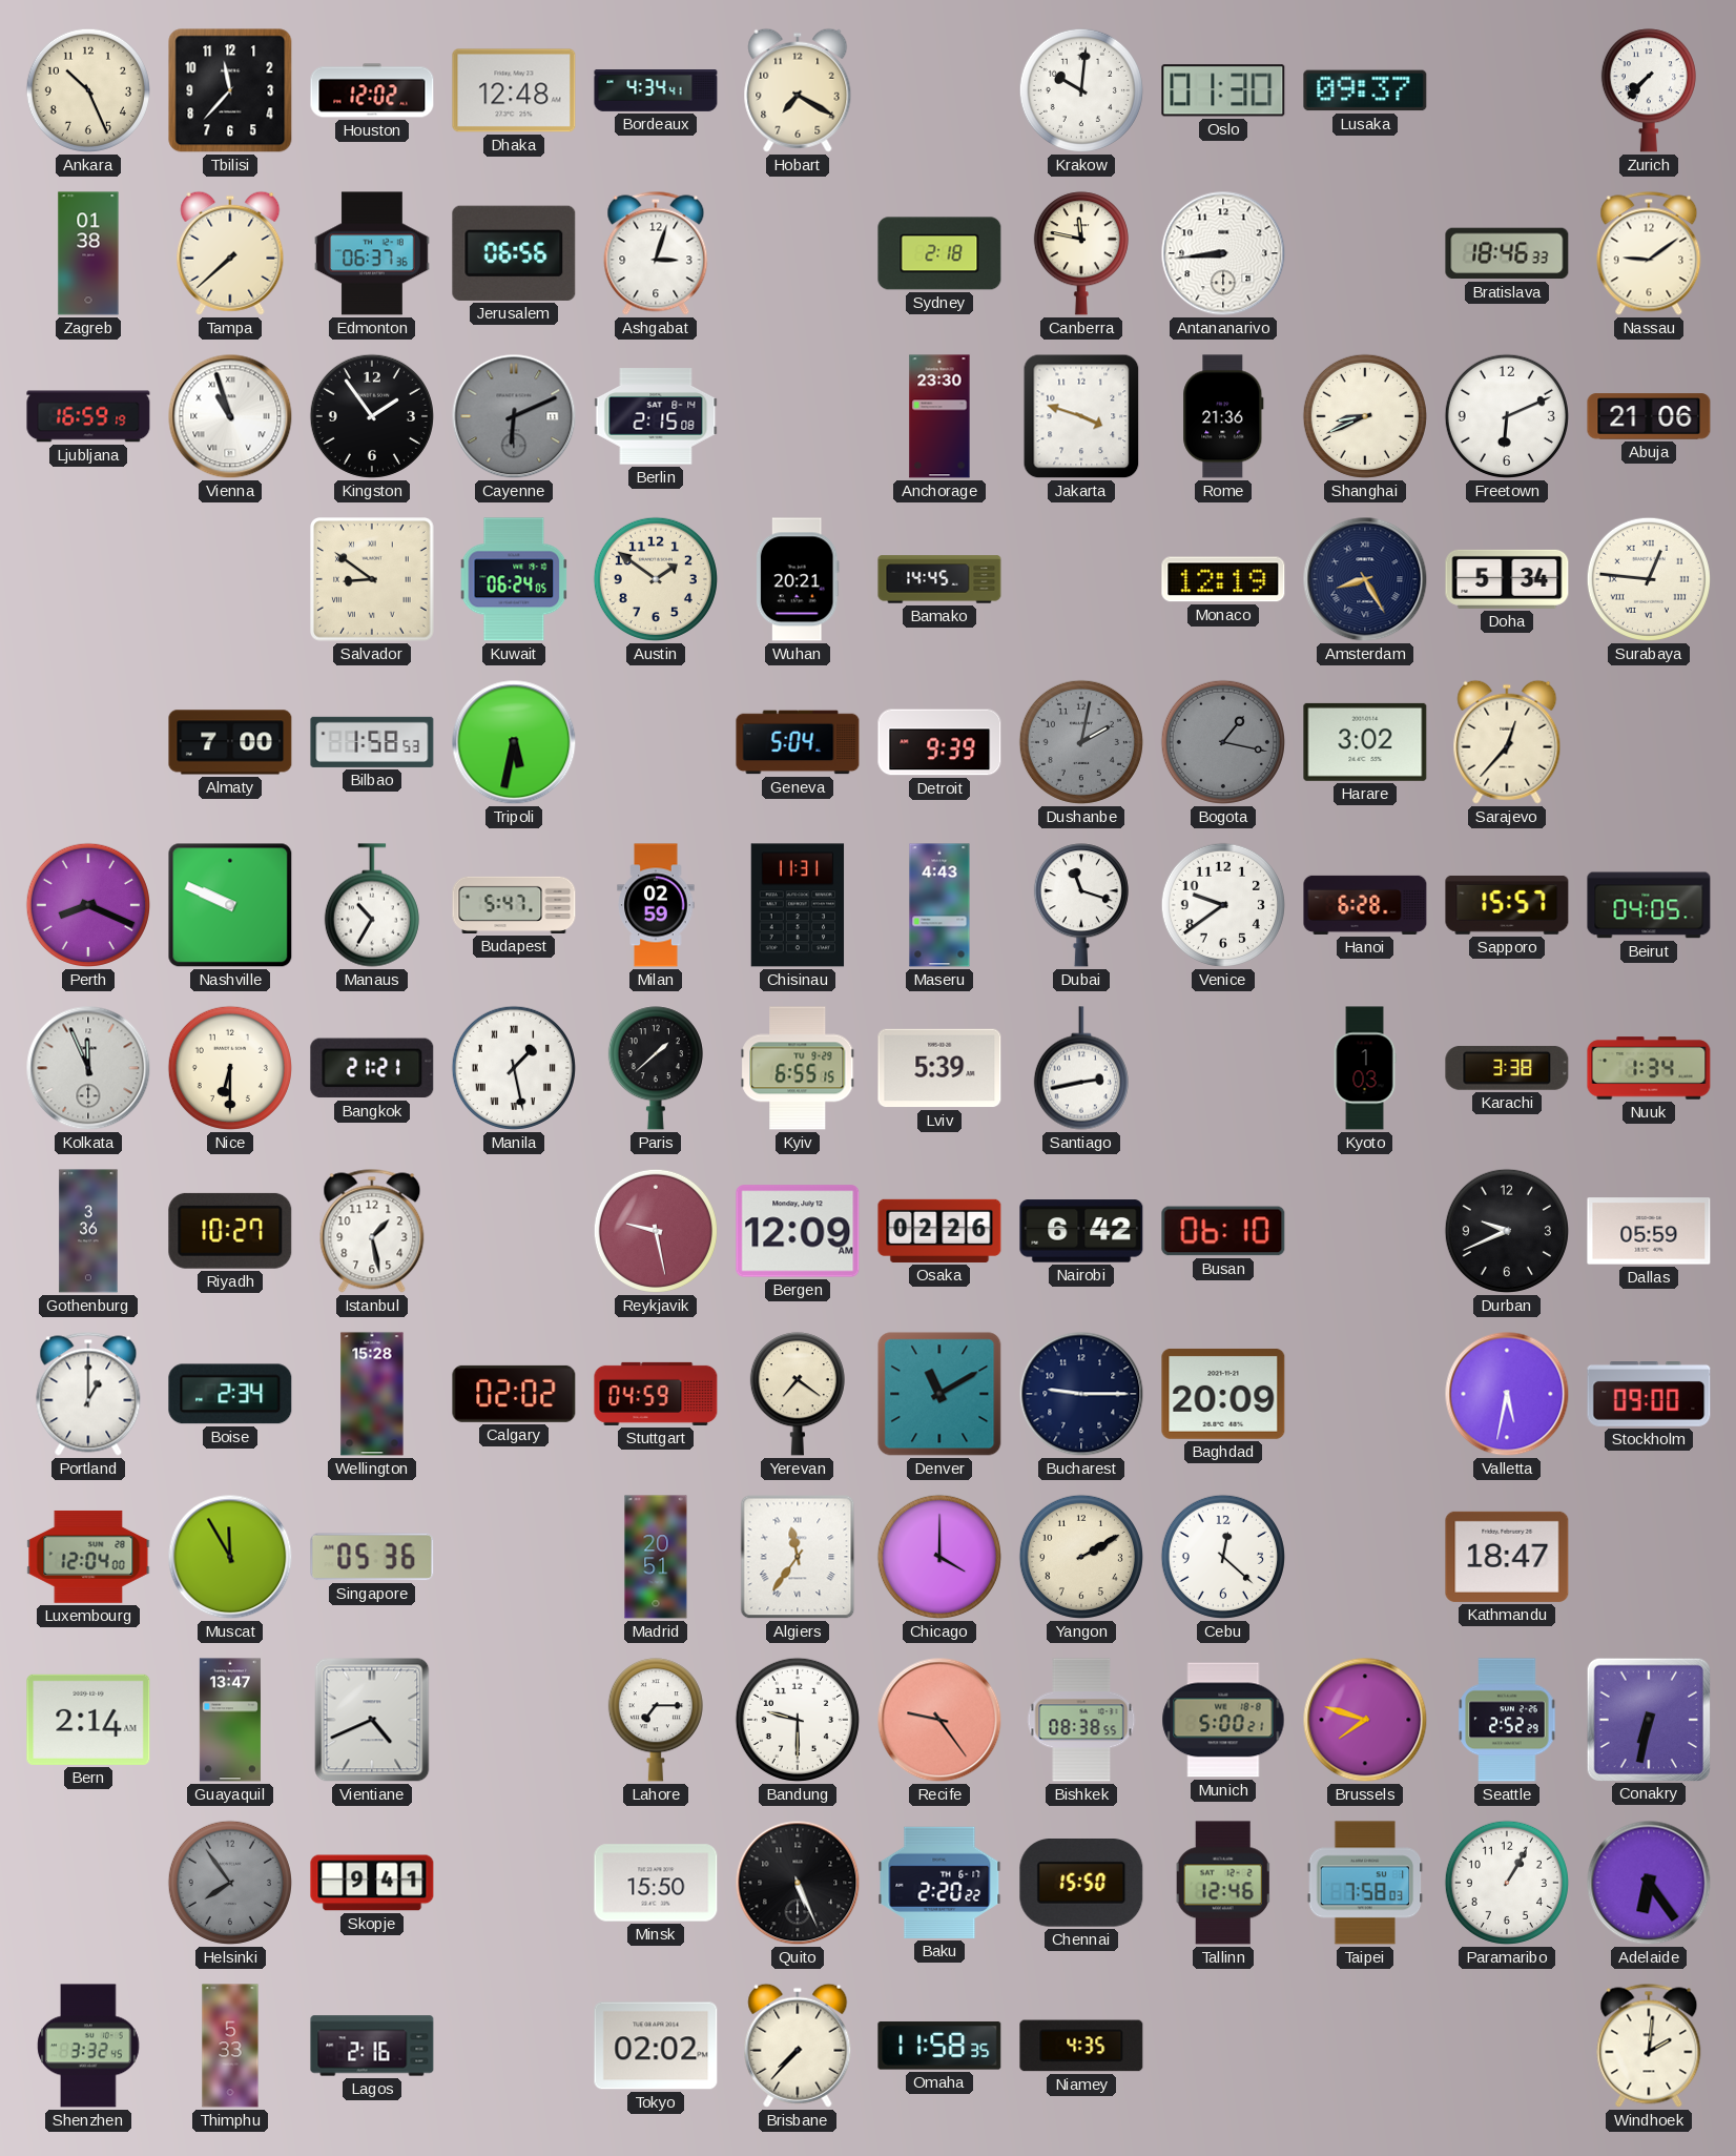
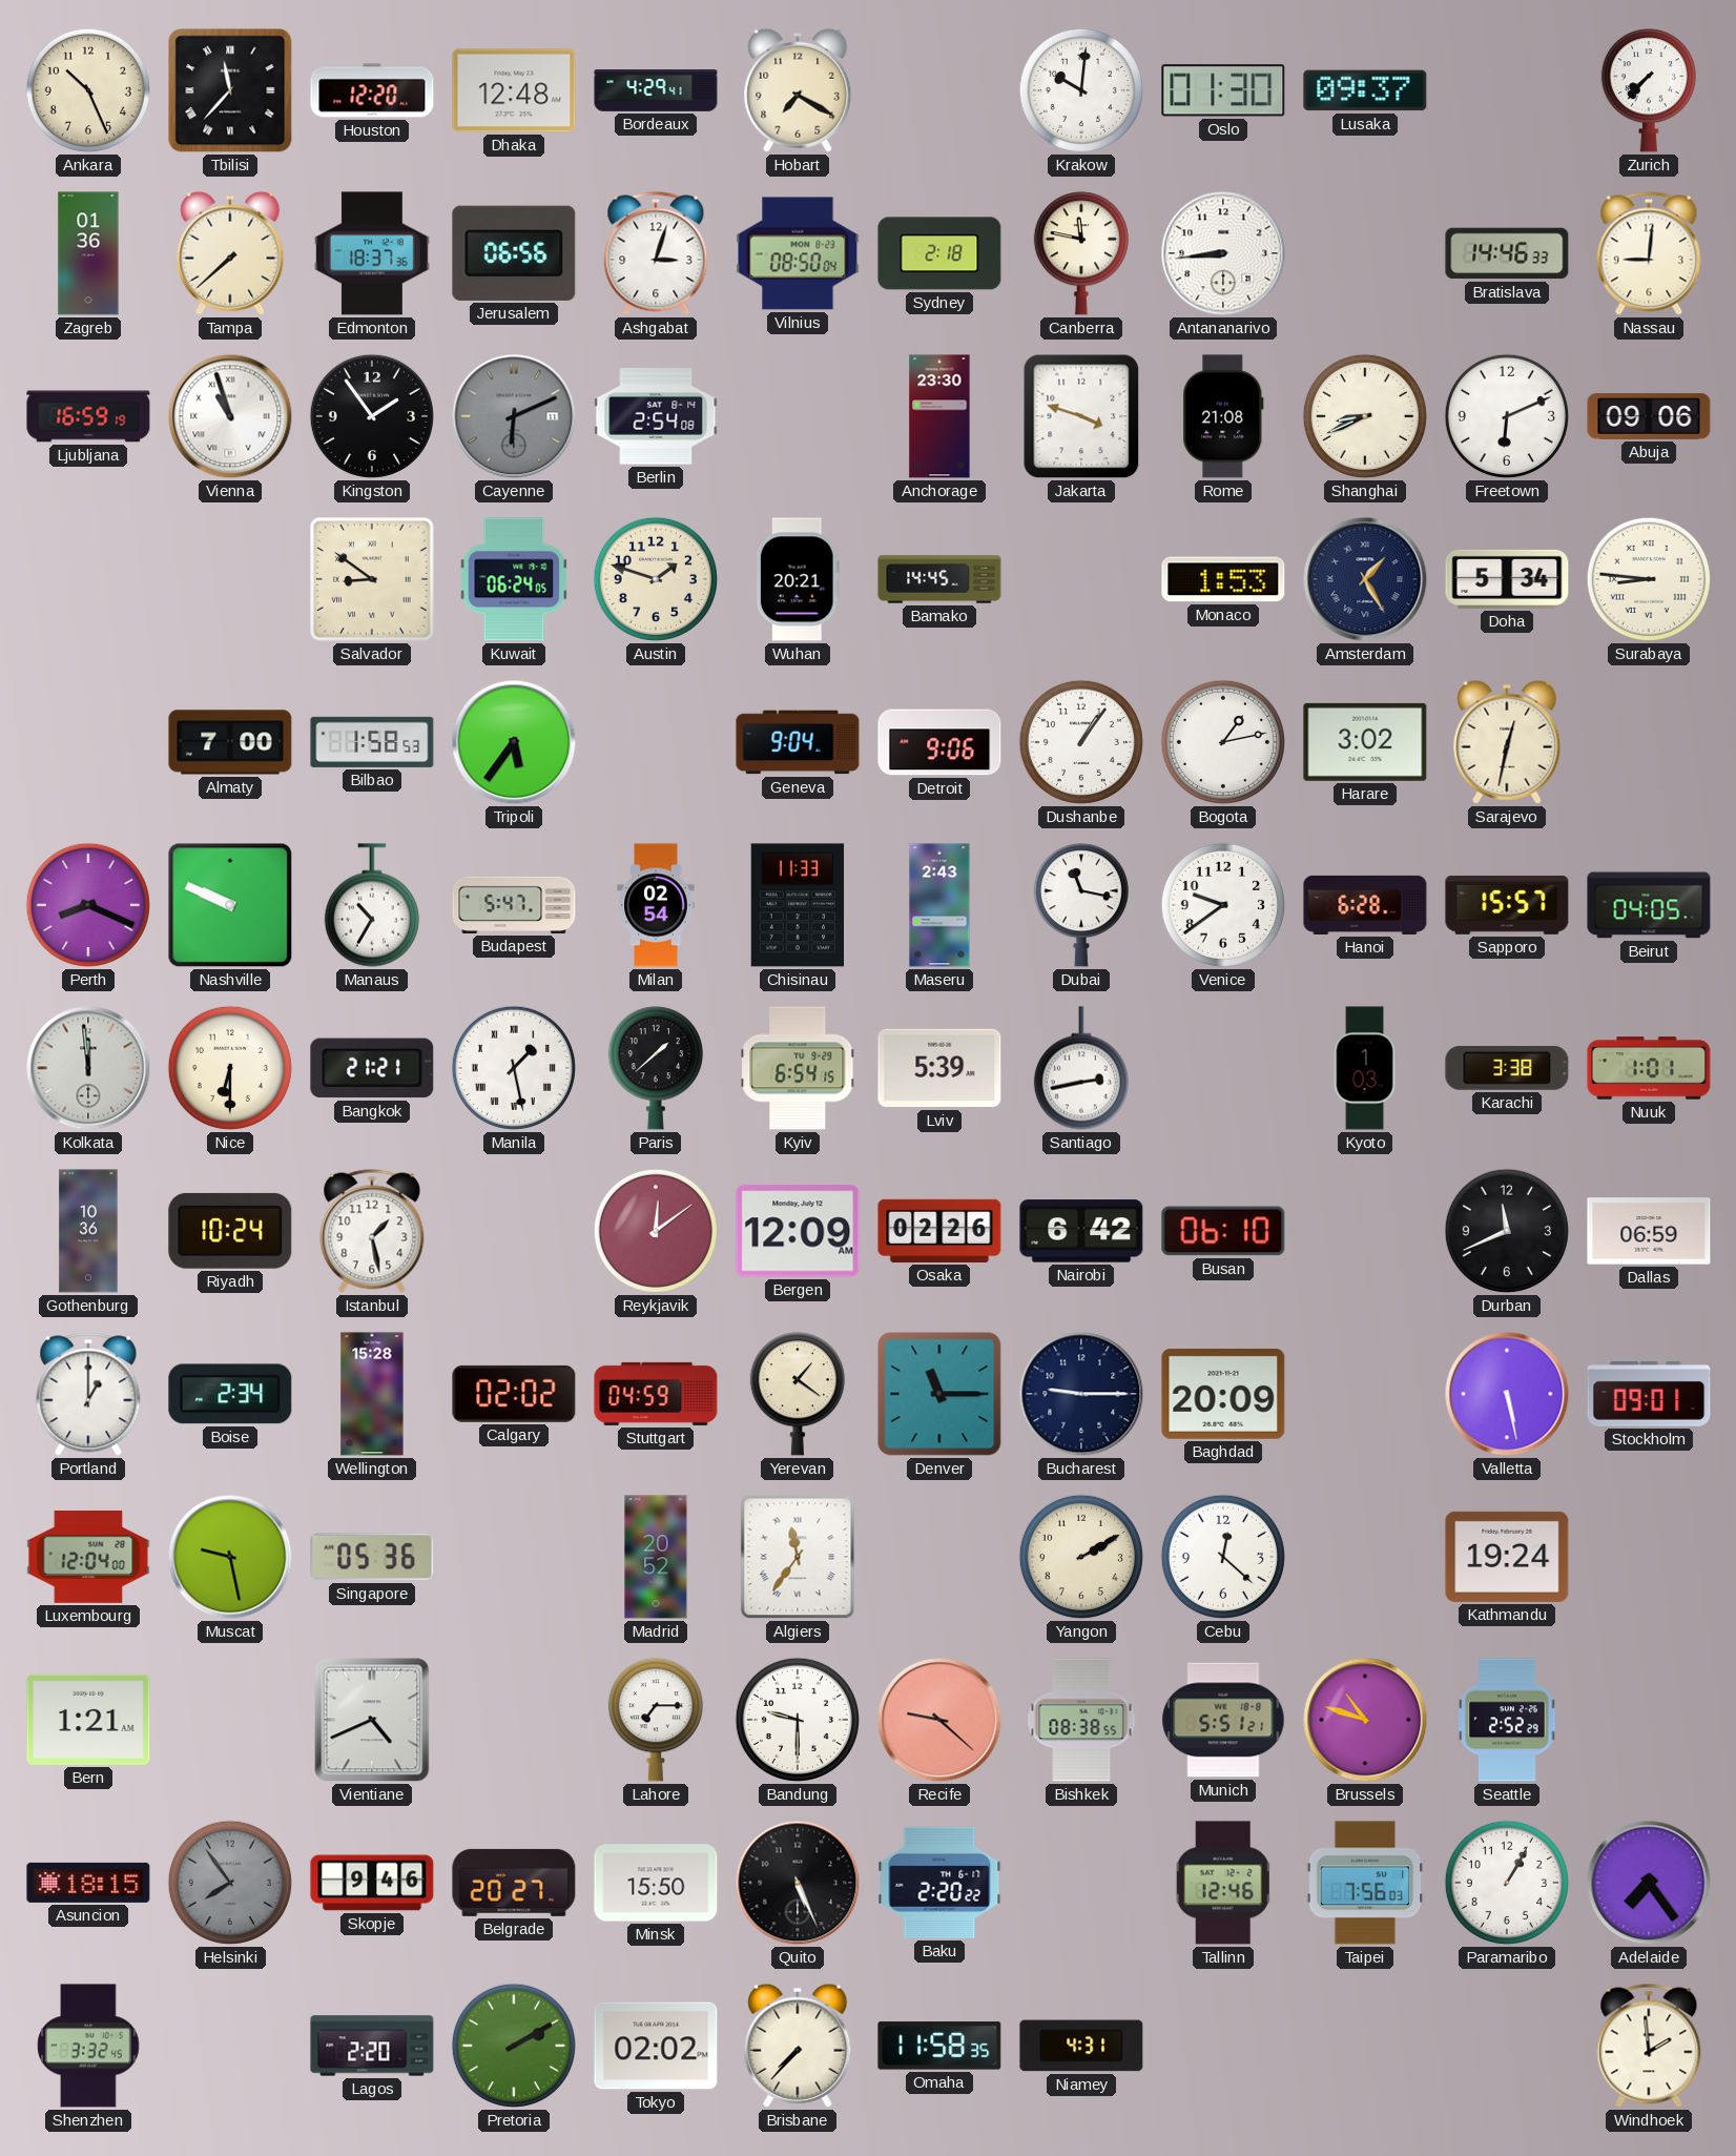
Tbilisi numerals: Arabic -> Roman (230, 90)
Houston: 12:02 -> 12:20 (372, 90)
Bordeaux: 4:34 -> 4:29 (656, 91)
Zagreb: 01:38 -> 01:36 (88, 253)
Edmonton: 06:37 -> 18:37 (372, 253)
Vilnius: none -> 08:50 (798, 253)
Bratislava: 18:46 -> 14:46 (1507, 253)
Nassau: 9:09 -> 9:01 (1649, 253)
Berlin: 2:15 -> 2:54 (656, 416)
Rome: 21:36 -> 21:08 (1223, 416)
Abuja: 21:06 -> 09:06 (1649, 416)
Austin: 1:51 -> 1:48 (656, 579)
Monaco: 12:19 -> 1:53 (1223, 579)
Amsterdam: 8:25 -> 1:25 (1365, 579)
Surabaya: 12:46 -> 8:46 (1649, 579)
Tripoli: 5:32 -> 5:36 (514, 742)
Geneva: 5:04 -> 9:04 (798, 742)
Detroit: 9:39 -> 9:06 (939, 742)
Dushanbe: 2:02 -> 1:06 (1081, 742)
Dushanbe dial: grey -> white (1081, 742)
Bogota: 1:17 -> 1:13 (1223, 742)
Bogota dial: grey -> white (1223, 742)
Sarajevo: 12:37 -> 12:32 (1507, 742)
Milan: 02:59 -> 02:54 (656, 905)
Chisinau: 11:31 -> 11:33 (798, 905)
Maseru: 4:43 -> 2:43 (939, 905)
Dubai: 11:18 -> 11:17 (1081, 905)
Kolkata: 11:56 -> 11:59 (88, 1068)
Kyiv: 6:55 -> 6:54 (798, 1068)
Nuuk: 1:34 -> 1:01 (1649, 1068)
Gothenburg: 3:36 -> 10:36 (88, 1231)
Riyadh: 10:27 -> 10:24 (230, 1231)
Reykjavik: 9:28 -> 12:09 (656, 1231)
Durban: 9:41 -> 11:41 (1507, 1231)
Dallas: 05:59 -> 06:59 (1649, 1231)
Yerevan: 7:21 -> 1:21 (798, 1394)
Denver: 11:10 -> 11:15 (939, 1394)
Valletta: 5:32 -> 5:28 (1507, 1394)
Stockholm: 09:00 -> 09:01 (1649, 1395)
Muscat: 11:55 -> 9:28 (230, 1557)
Madrid: 20:51 -> 20:52 (656, 1557)
Chicago: 4:00 -> none (939, 1557)
Kathmandu: 18:47 -> 19:24 (1507, 1557)
Bern: 2:14 -> 1:21 (88, 1720)
Guayaquil: 13:47 -> none (230, 1720)
Recife: 9:24 -> 9:22 (939, 1720)
Munich: 5:00 -> 5:51 (1223, 1720)
Brussels: 7:48 -> 10:48 (1365, 1720)
Conakry: 6:32 -> none (1648, 1719)
Asuncion: none -> 18:15 (88, 1883)
Skopje: 9:41 -> 9:46 (372, 1883)
Belgrade: none -> 20:27 (514, 1883)
Chennai: 15:50 -> none (1081, 1884)
Taipei: 7:58 -> 7:56 (1365, 1883)
Adelaide: 6:24 -> 7:24 (1649, 1883)
Thimphu: 5:33 -> none (230, 2046)
Lagos: 2:16 -> 2:20 (372, 2046)
Pretoria: none -> 2:10 (514, 2046)
Niamey: 4:35 -> 4:31 (1081, 2046)
Windhoek: 2:01 -> 1:59 (1649, 2046)
